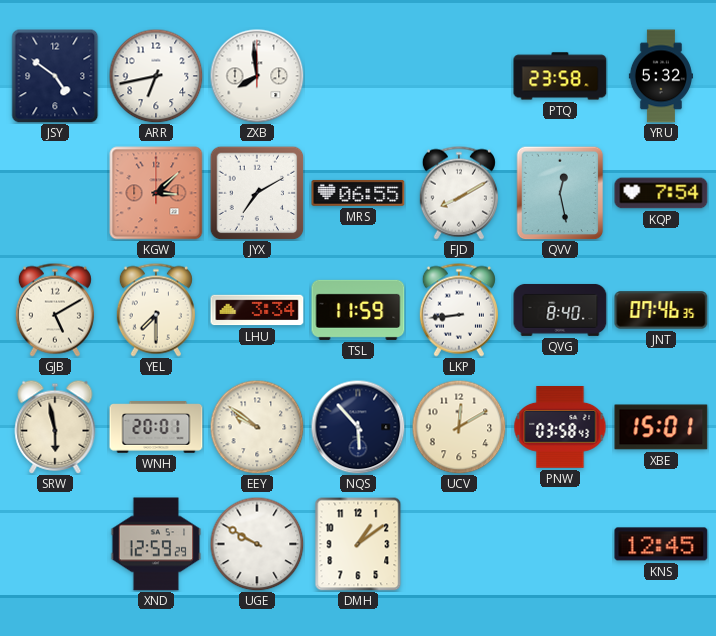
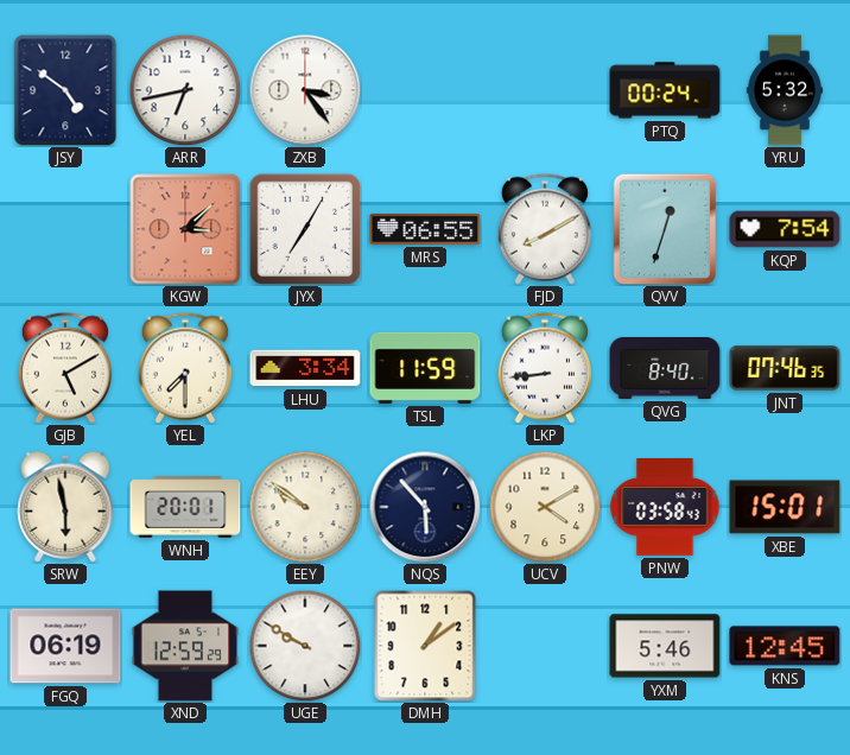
ZXB: 7:59 -> 3:24 (305, 90)
PTQ: 23:58 -> 00:24 (665, 90)
JYX: 7:10 -> 7:05 (305, 229)
QVV: 12:28 -> 12:33 (665, 229)
UCV: 12:10 -> 4:10 (545, 507)
FGQ: none -> 06:19 (65, 646)
YXM: none -> 5:46 (665, 646)
